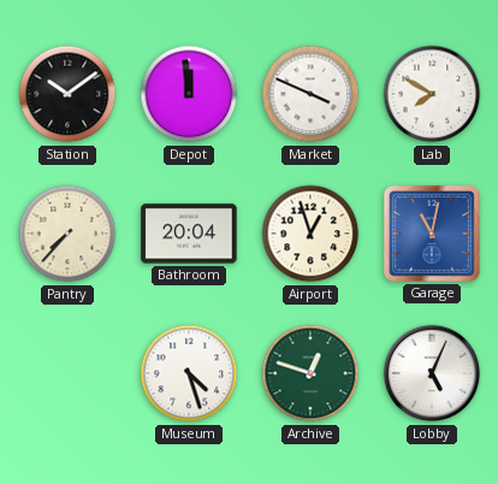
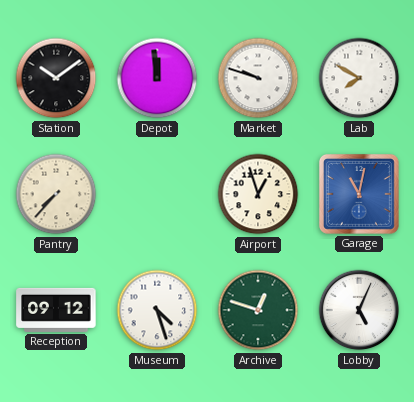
Market: 3:49 -> 9:48 (258, 78)
Bathroom: 20:04 -> none (189, 234)
Reception: none -> 09:12 (56, 310)
